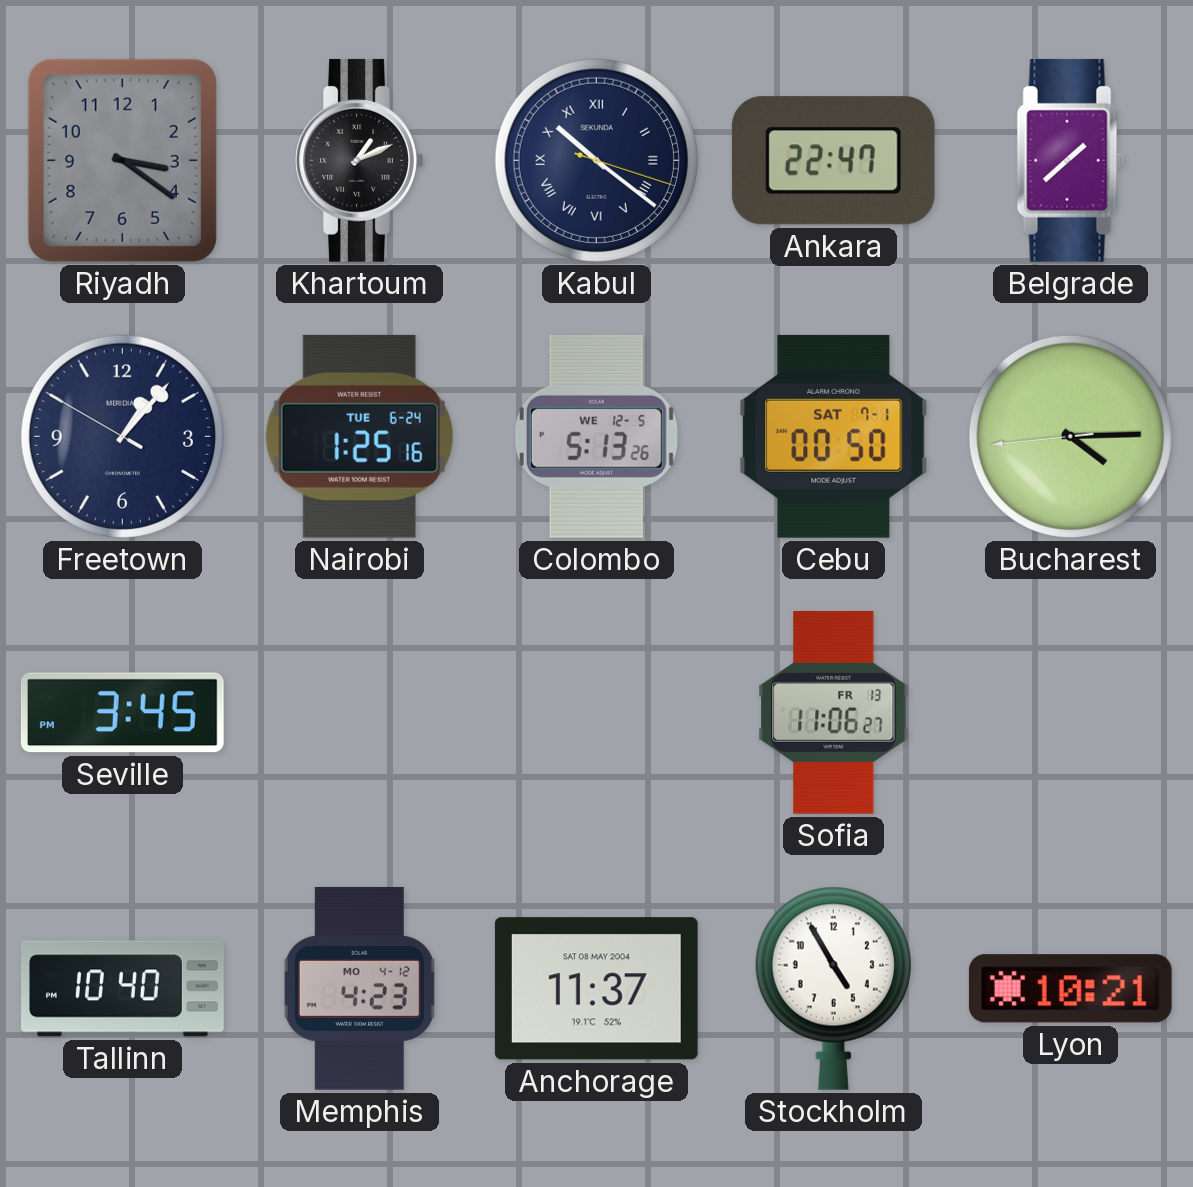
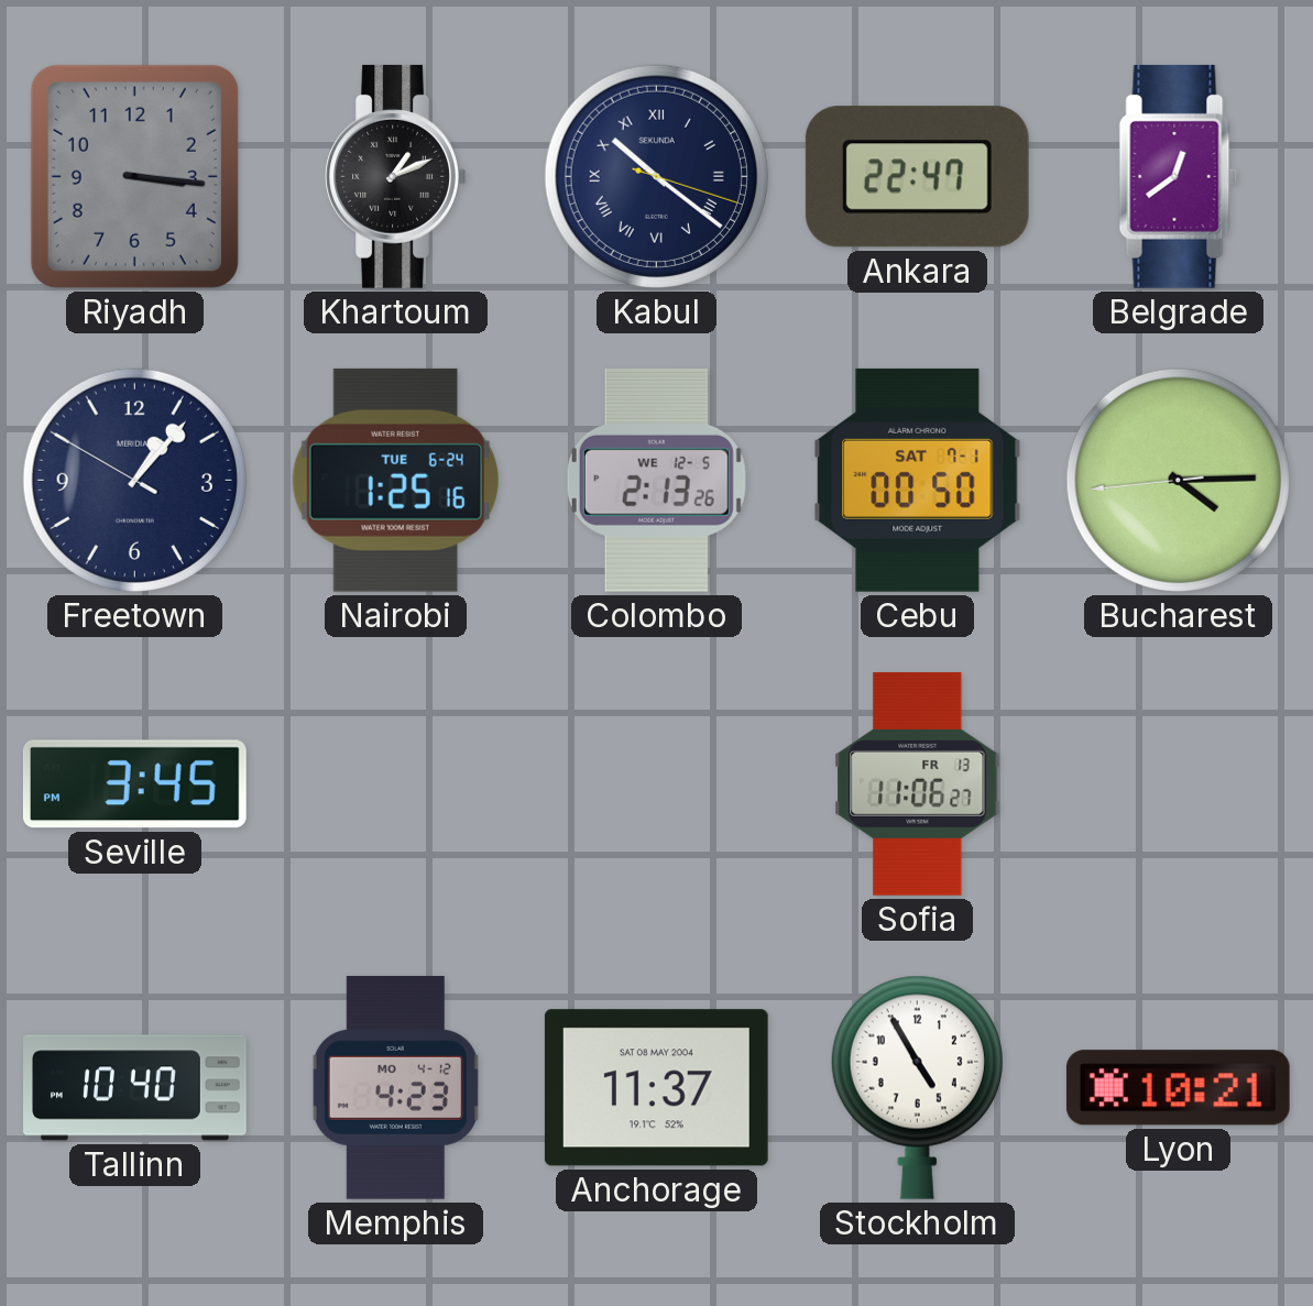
Riyadh: 3:21 -> 3:16 (134, 176)
Belgrade: 1:38 -> 12:39 (1179, 176)
Colombo: 5:13 -> 2:13 (656, 480)
